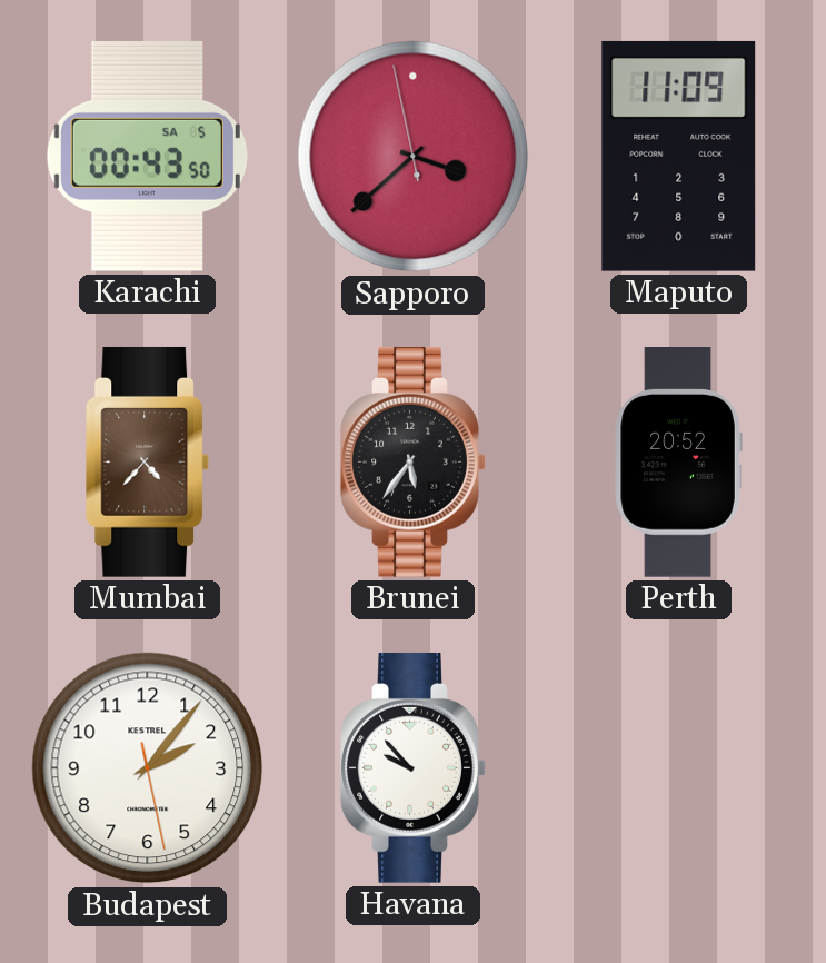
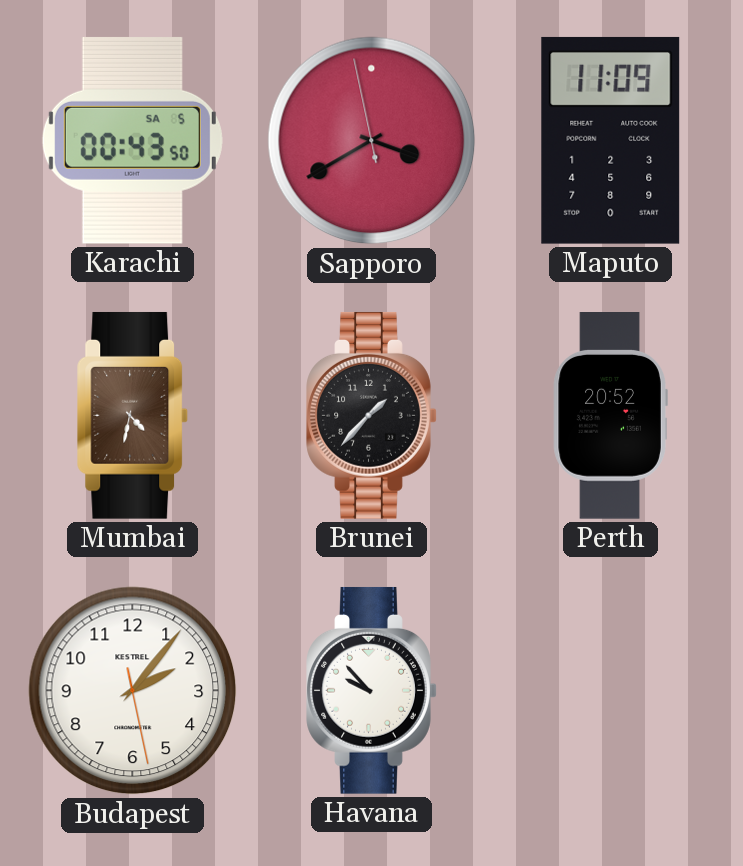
Sapporo: 3:37 -> 3:39 (372, 141)
Mumbai: 4:37 -> 4:32 (133, 415)
Brunei: 5:36 -> 1:37 (372, 415)
